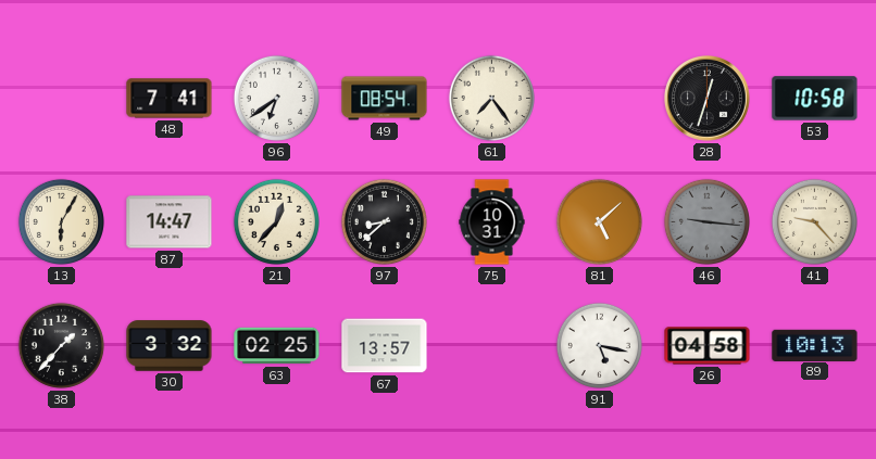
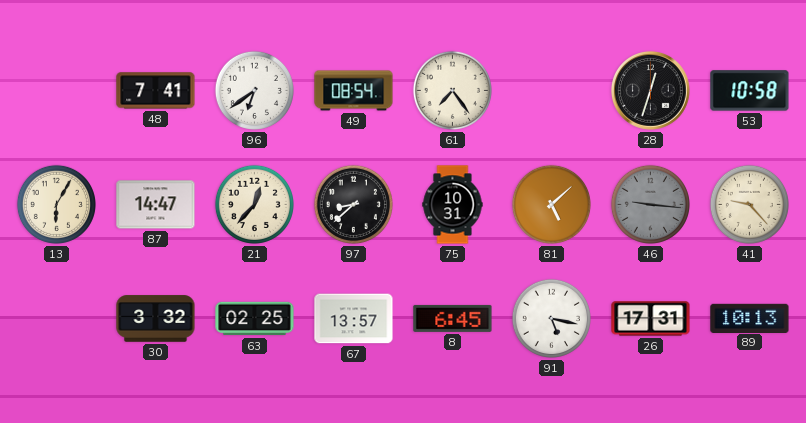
38: 1:37 -> none (61, 345)
8: none -> 6:45 (453, 318)
26: 04:58 -> 17:31 (651, 319)
